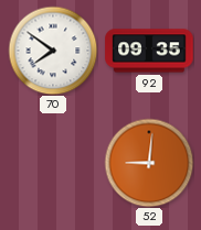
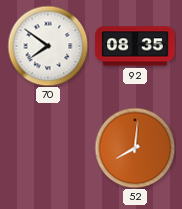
92: 09:35 -> 08:35 (135, 46)
52: 9:01 -> 8:01 (135, 148)
